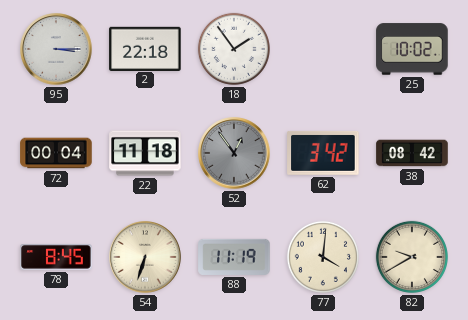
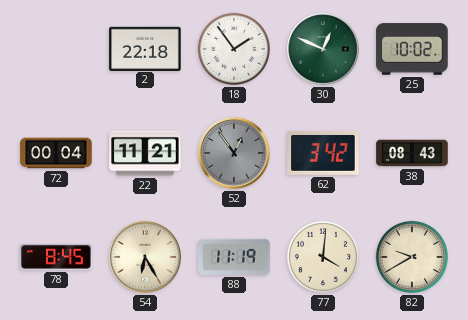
95: 3:15 -> none (56, 49)
30: none -> 12:49 (323, 49)
22: 11:18 -> 11:21 (145, 153)
38: 08:42 -> 08:43 (412, 153)
54: 6:33 -> 6:25 (145, 257)
